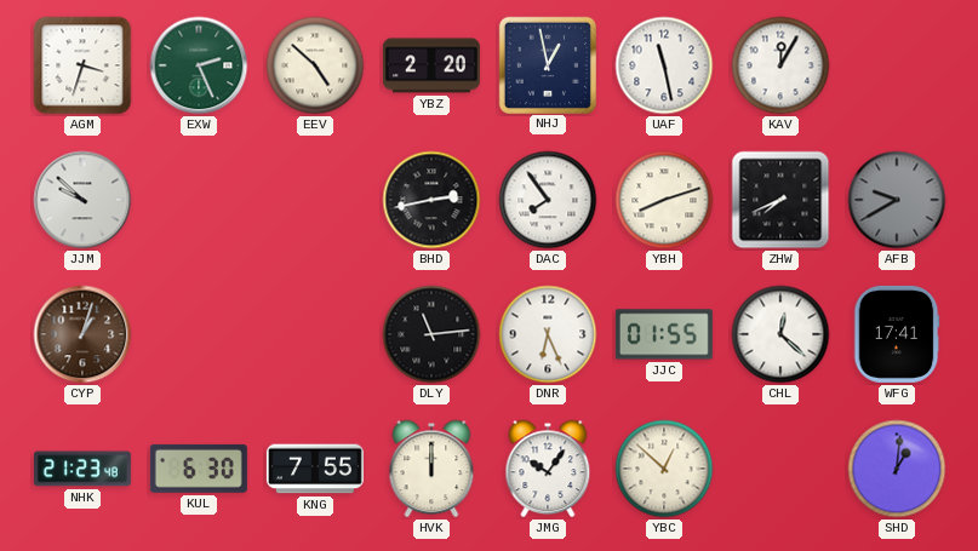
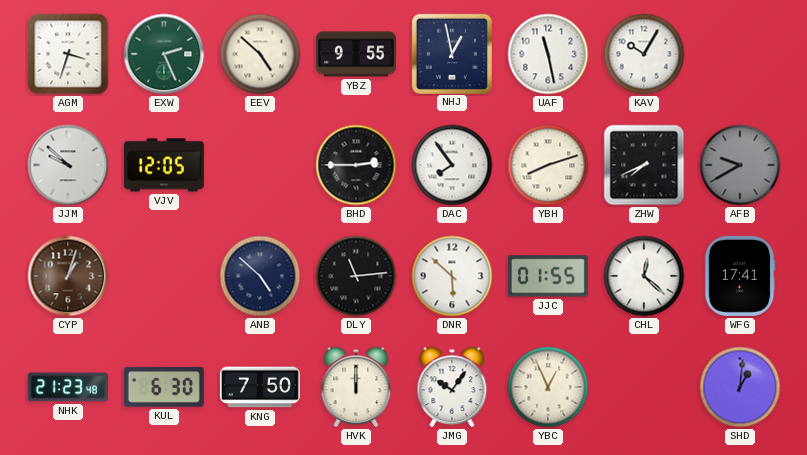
YBZ: 2:20 -> 9:55 (356, 54)
KAV: 12:05 -> 10:05 (644, 54)
VJV: none -> 12:05 (164, 165)
BHD: 2:43 -> 2:45 (356, 165)
ANB: none -> 4:52 (260, 276)
DNR: 6:26 -> 5:52 (452, 276)
KNG: 7:55 -> 7:50 (260, 387)
YBC: 12:52 -> 12:56 (548, 387)
